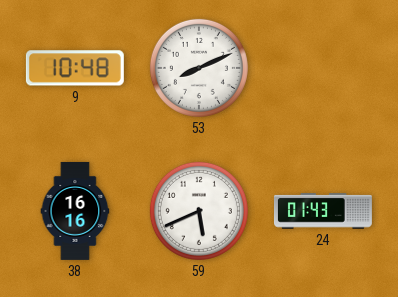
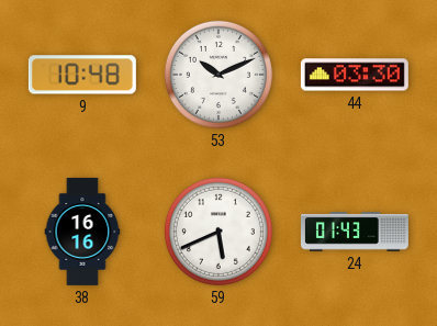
53: 8:11 -> 10:11 (218, 75)
44: none -> 03:30 (355, 75)
